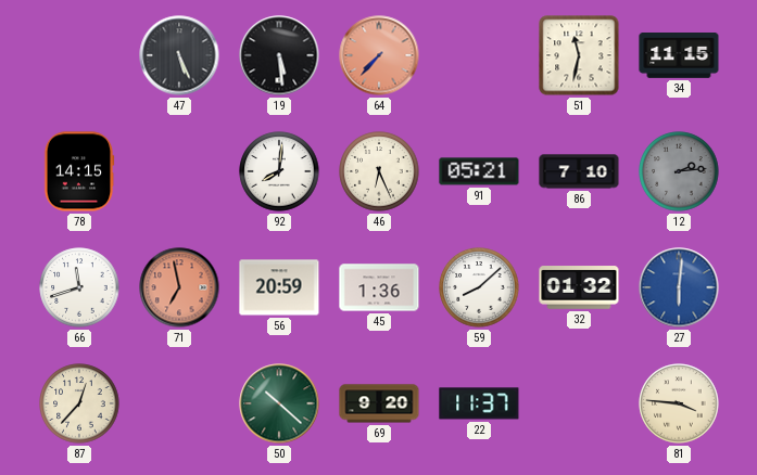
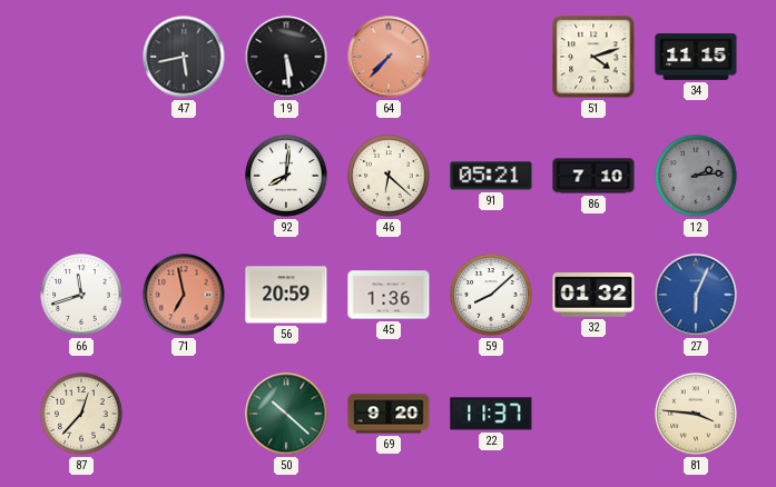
47: 5:26 -> 5:43 (184, 57)
51: 11:32 -> 4:12 (593, 57)
78: 14:15 -> none (79, 171)
46: 6:26 -> 6:22 (389, 176)
27: 6:01 -> 6:04 (696, 295)
